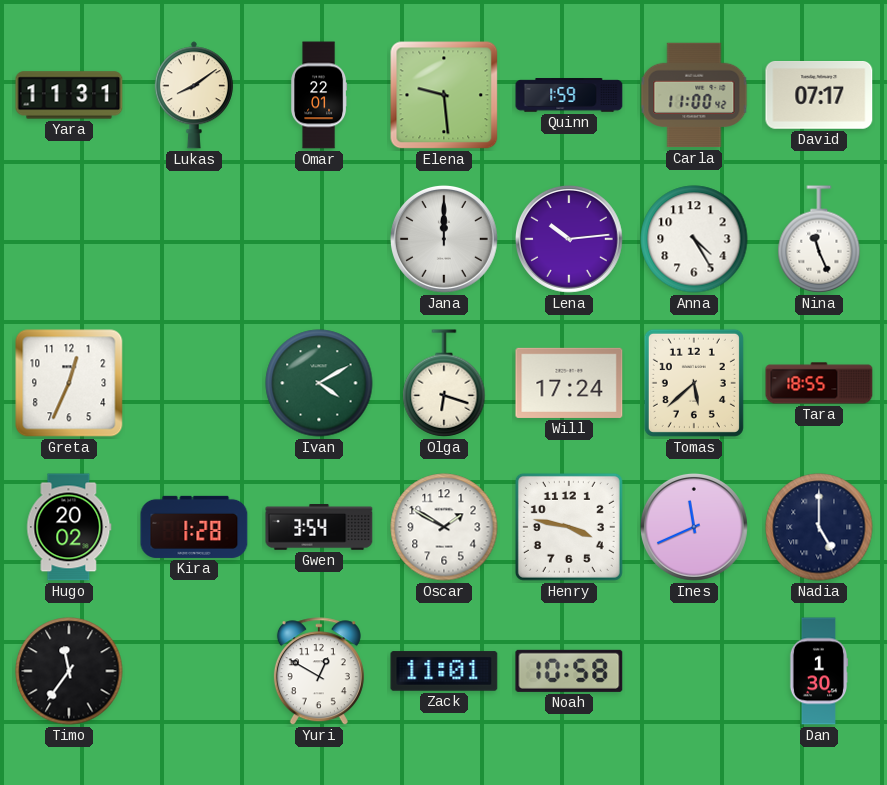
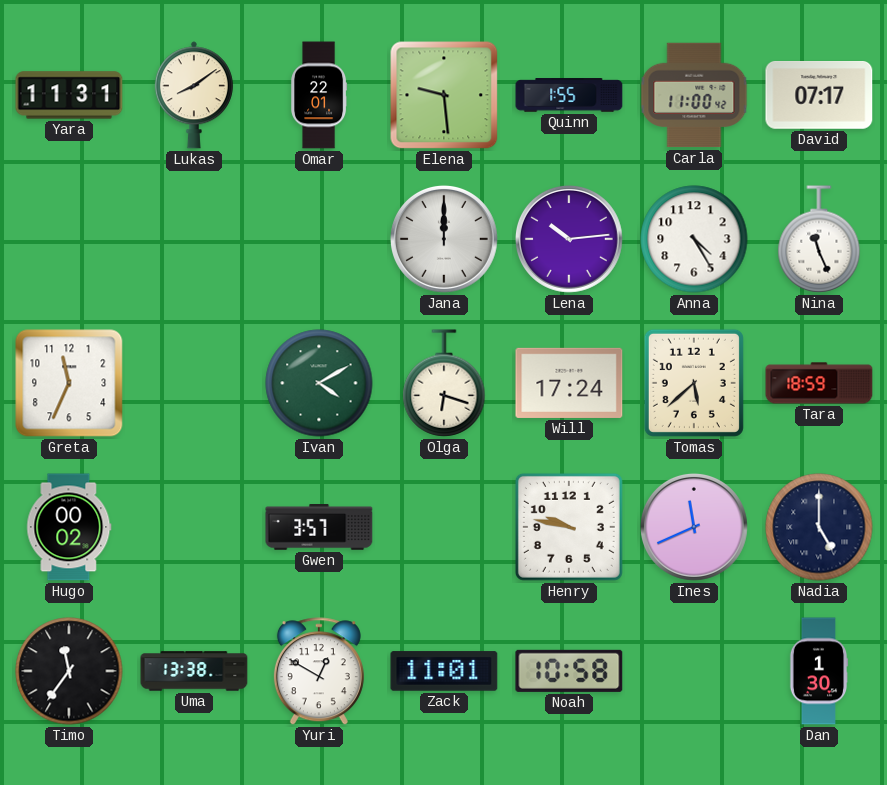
Quinn: 1:59 -> 1:55 (569, 95)
Greta: 12:34 -> 11:34 (69, 383)
Tara: 18:55 -> 18:59 (819, 383)
Hugo: 20:02 -> 00:02 (69, 527)
Kira: 1:28 -> none (194, 527)
Gwen: 3:54 -> 3:57 (319, 528)
Oscar: 1:50 -> none (444, 527)
Henry: 3:47 -> 9:47 (569, 527)
Uma: none -> 13:38 (194, 671)
